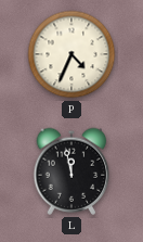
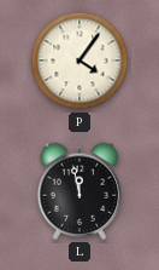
P: 4:34 -> 4:06 (79, 61)
